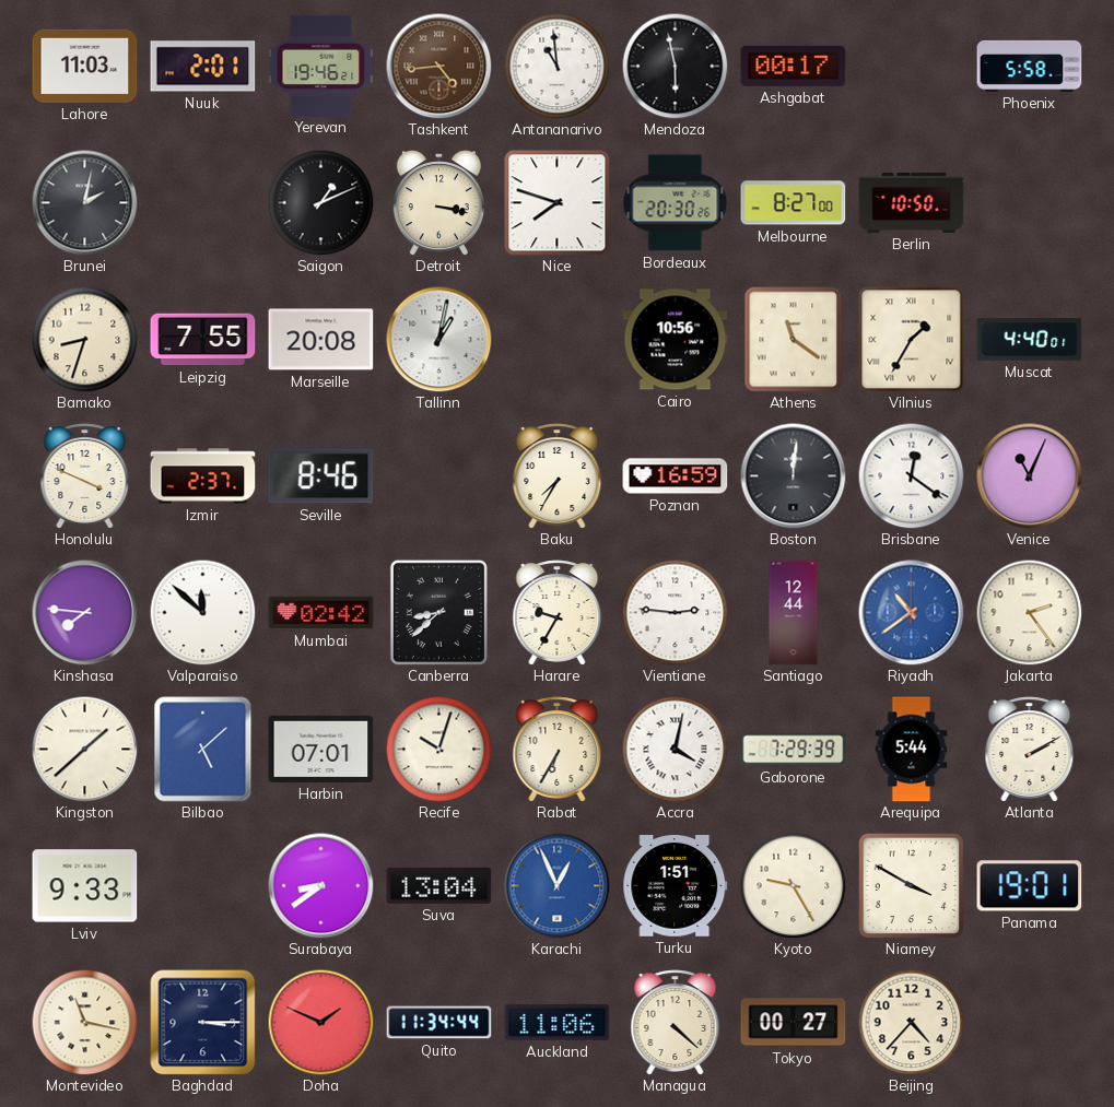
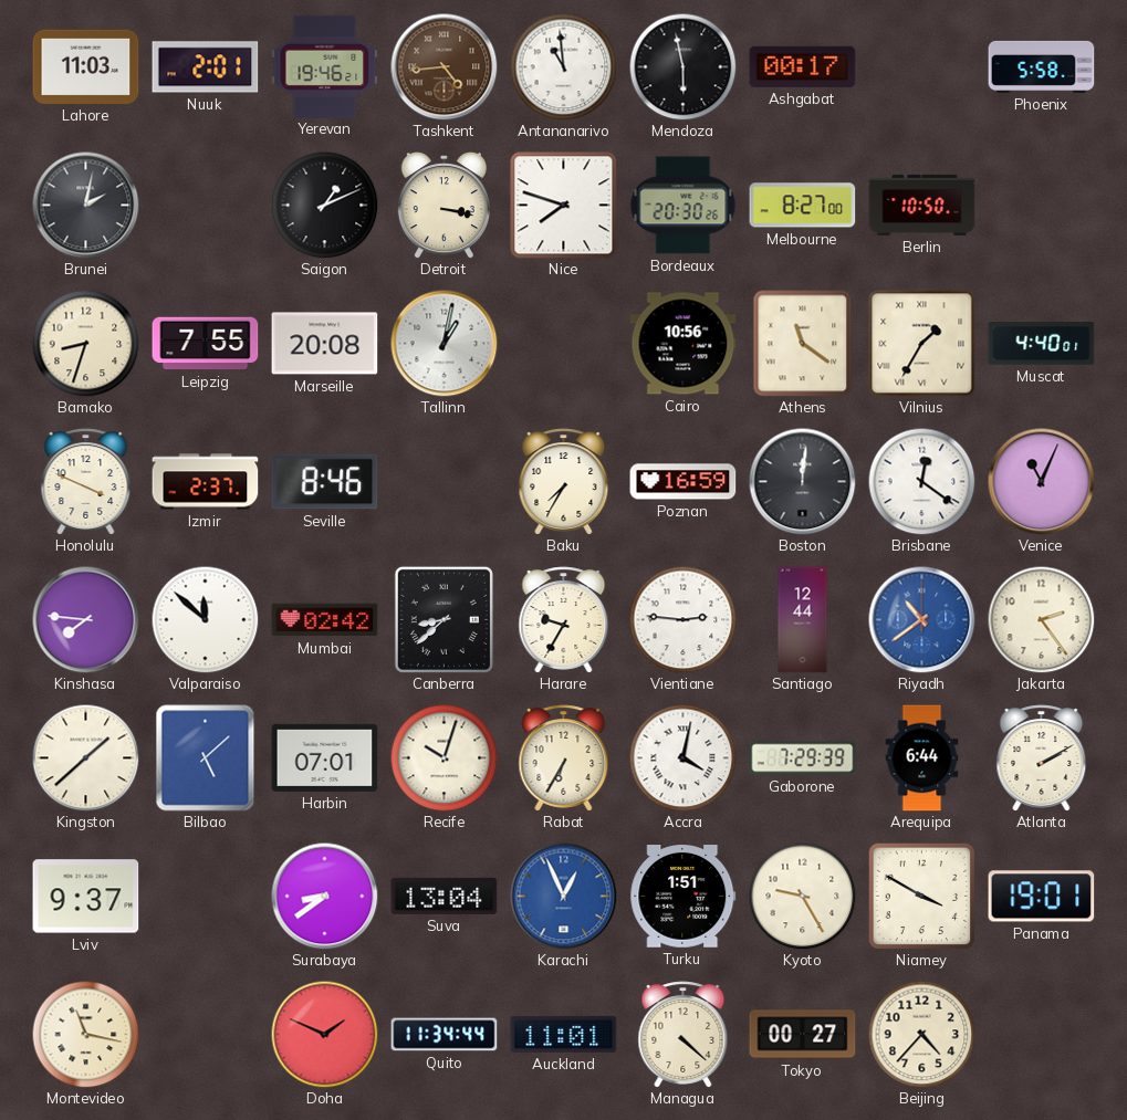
Arequipa: 5:44 -> 6:44 (922, 758)
Lviv: 9:33 -> 9:37 (86, 897)
Baghdad: 3:15 -> none (203, 1023)
Auckland: 11:06 -> 11:01 (564, 1034)
